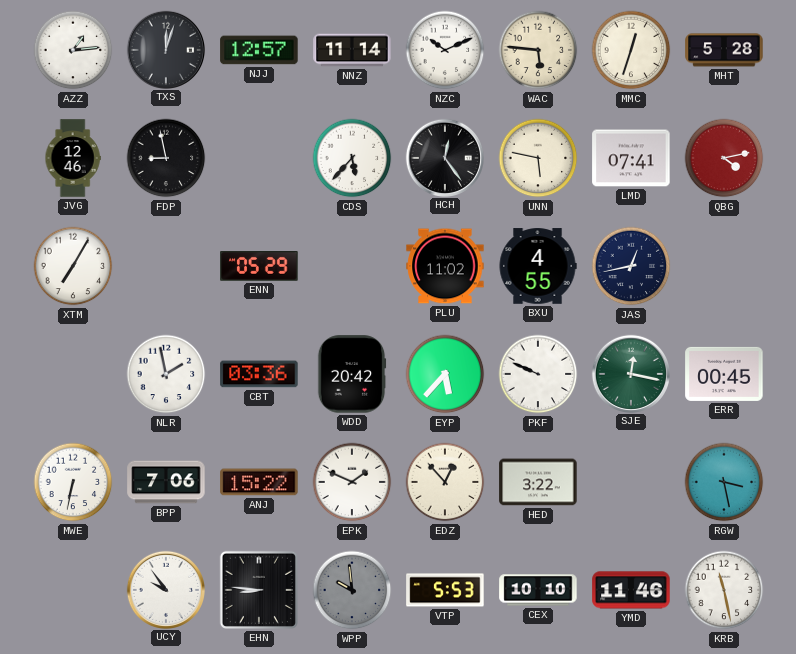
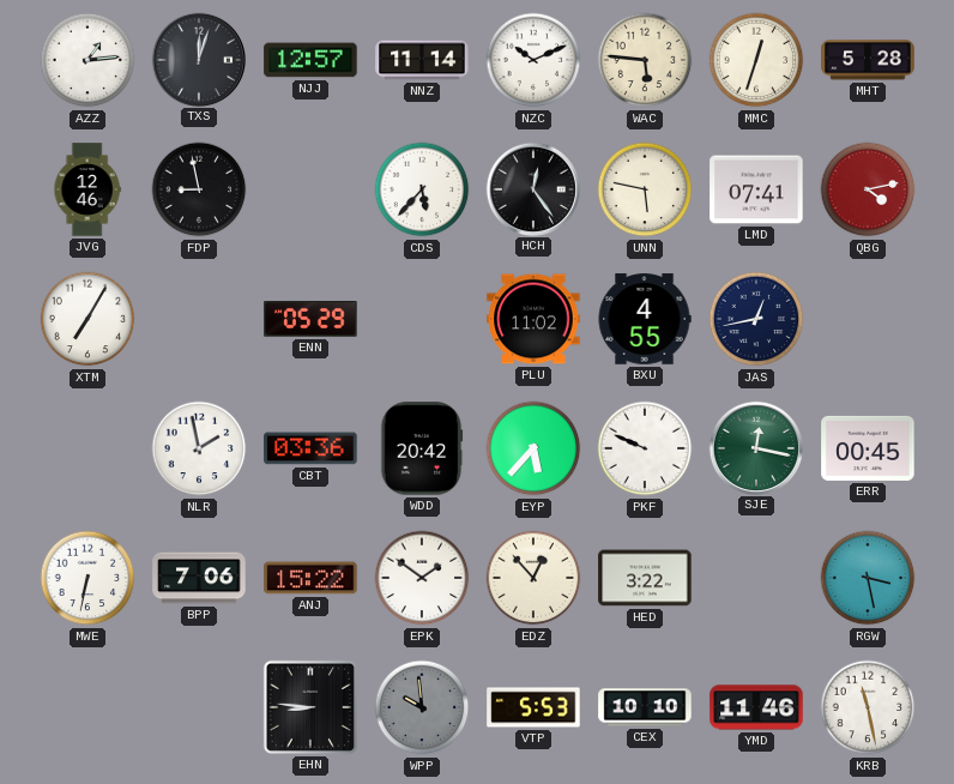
EPK: 1:49 -> 1:51 (422, 578)
UCY: 9:54 -> none (165, 589)
